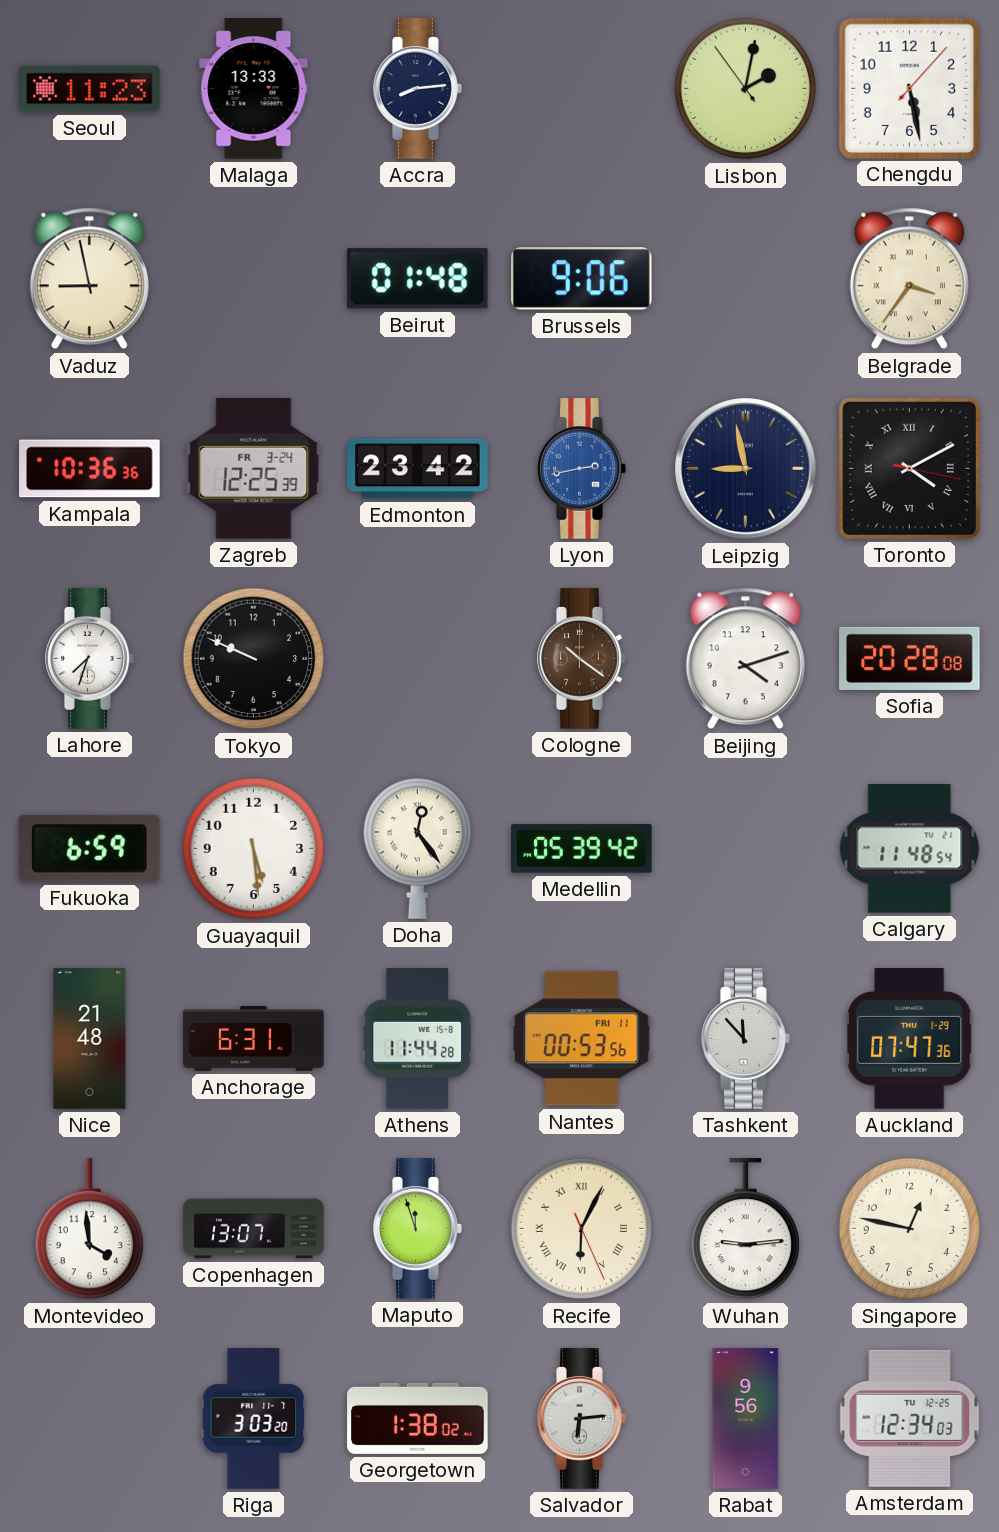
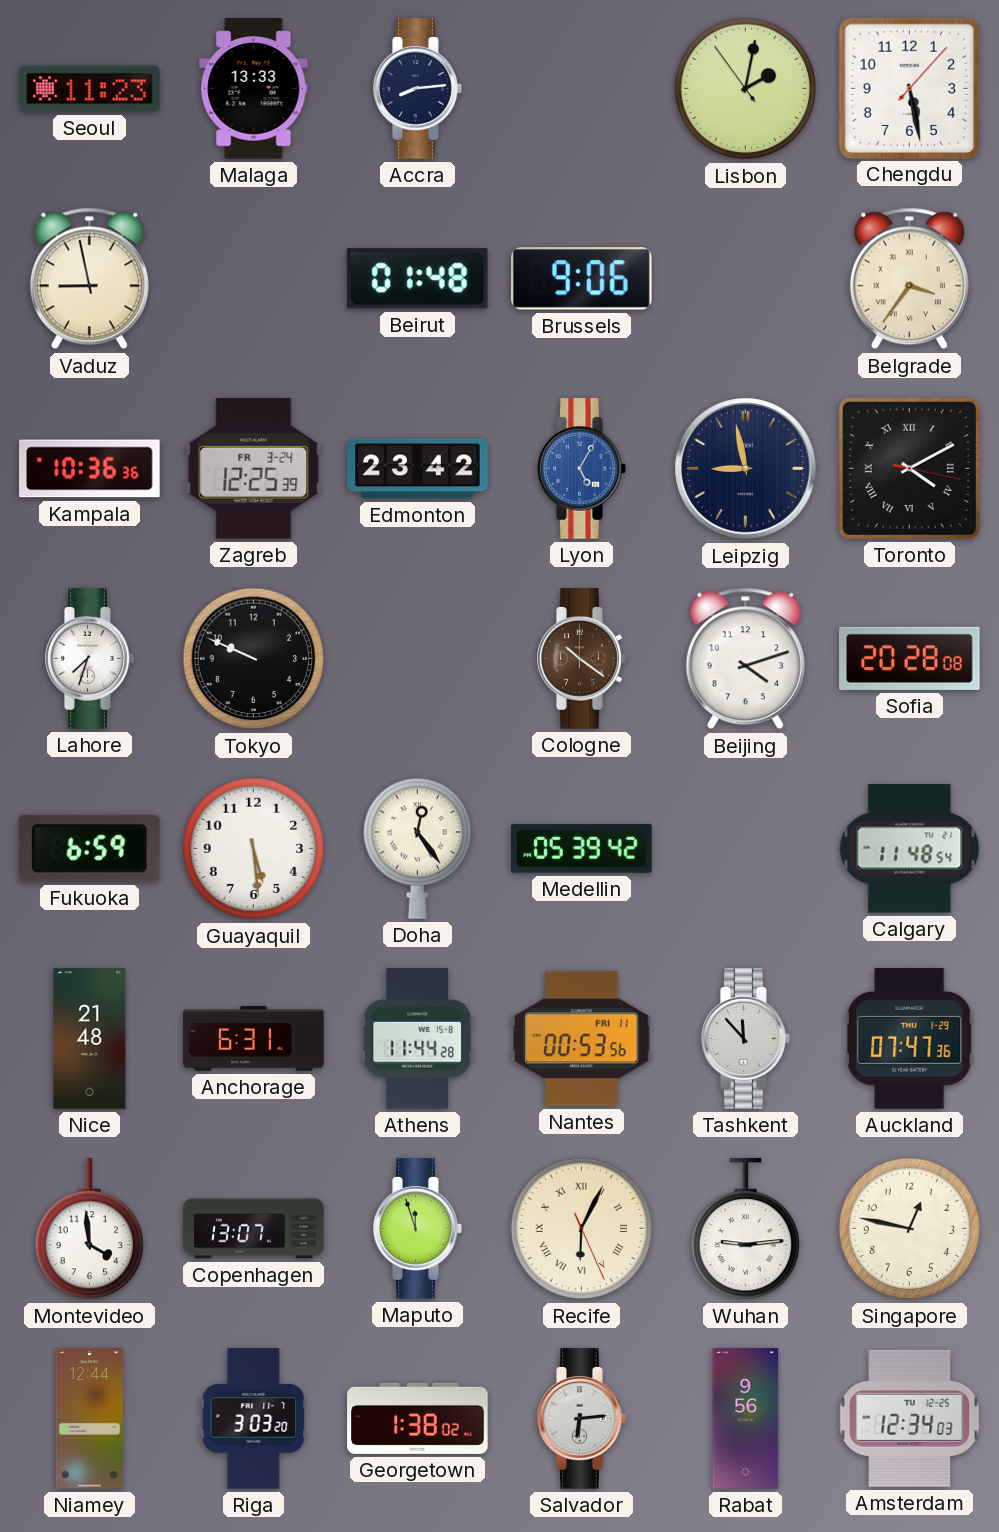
Lyon: 2:43 -> 5:05 (582, 469)
Niamey: none -> 12:44 (90, 1419)
